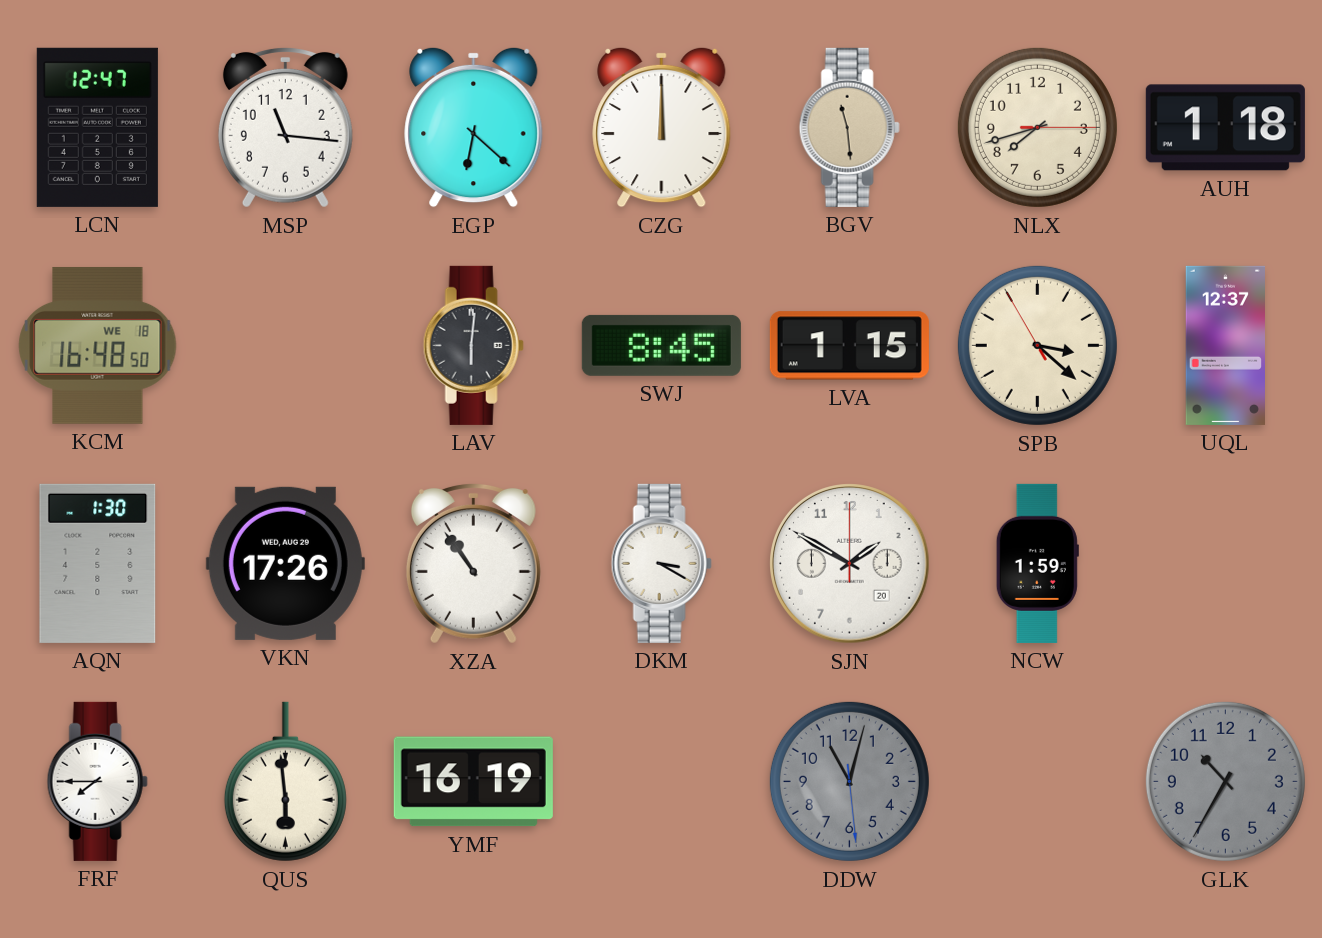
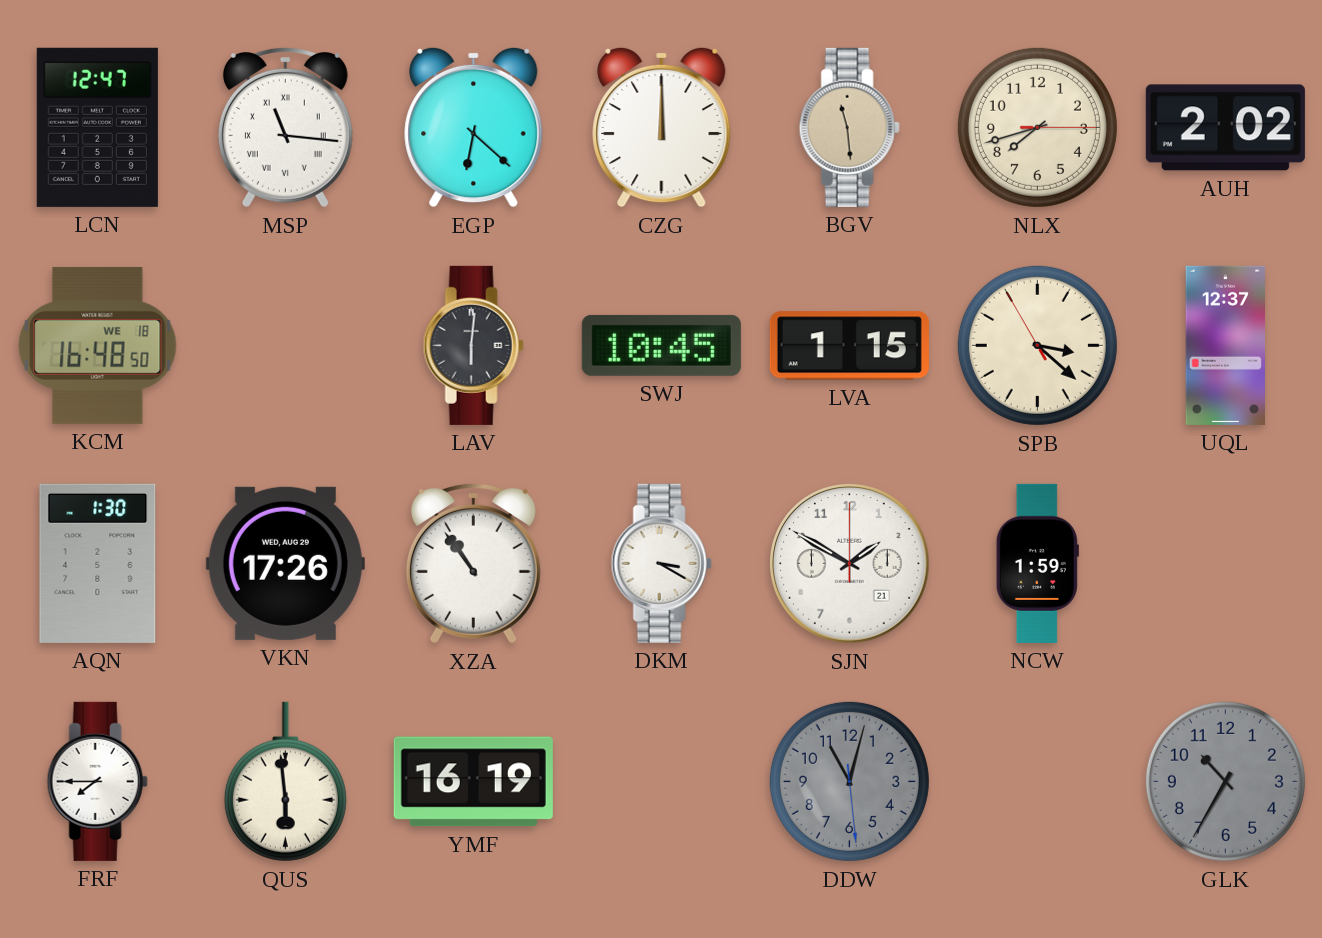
MSP numerals: Arabic -> Roman (285, 128)
AUH: 1:18 -> 2:02 (1225, 128)
SWJ: 8:45 -> 10:45 (661, 345)
SJN date: 20 -> 21 (850, 564)
